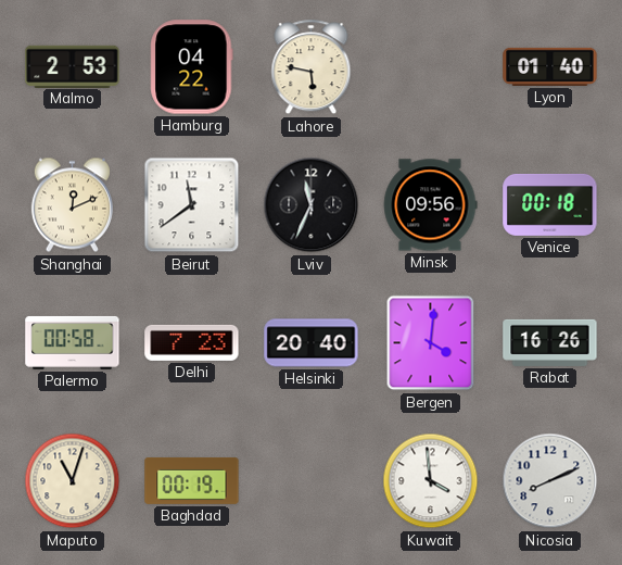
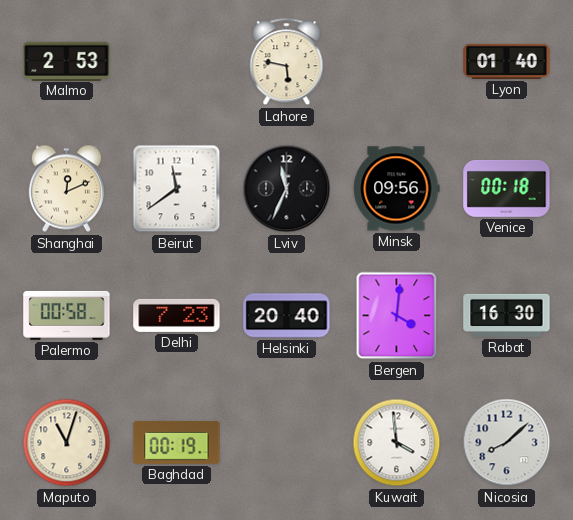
Hamburg: 04:22 -> none (192, 67)
Rabat: 16:26 -> 16:30 (507, 315)
Nicosia: 8:11 -> 8:08 (507, 443)
